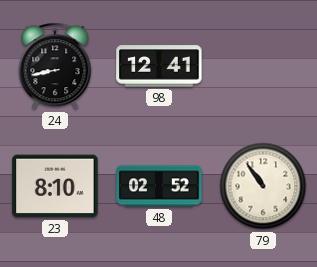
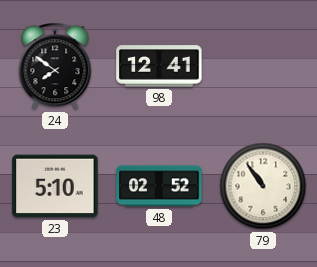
24: 8:43 -> 7:51 (55, 66)
23: 8:10 -> 5:10 (55, 186)
